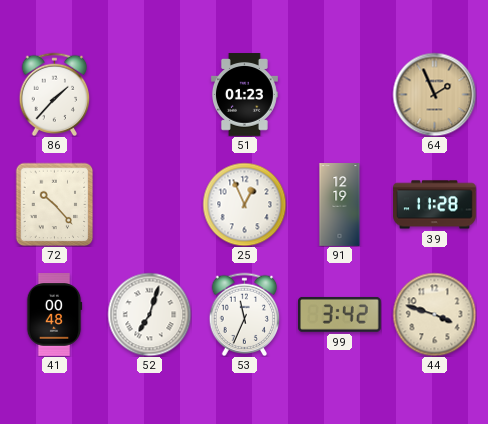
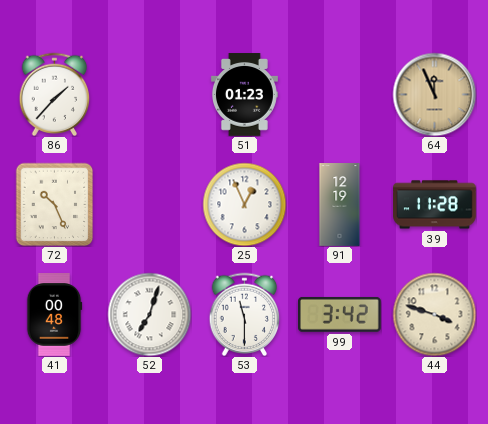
64: 1:56 -> 11:56 (434, 94)
72: 10:23 -> 10:26 (55, 204)
53: 11:34 -> 11:30 (245, 314)
